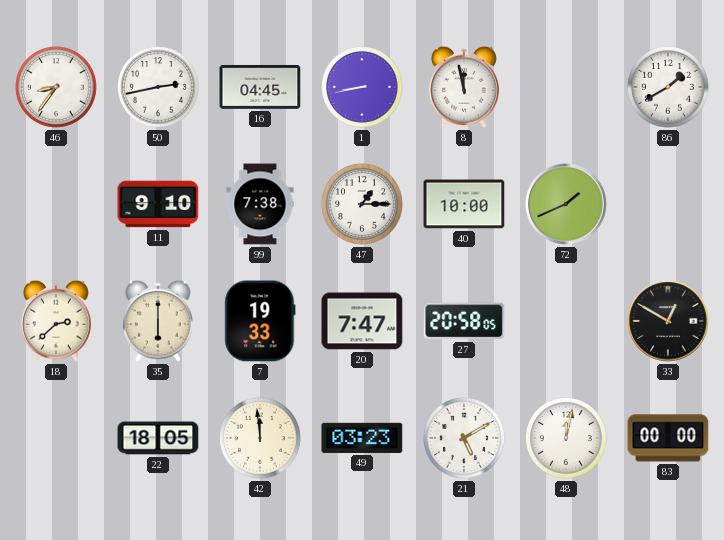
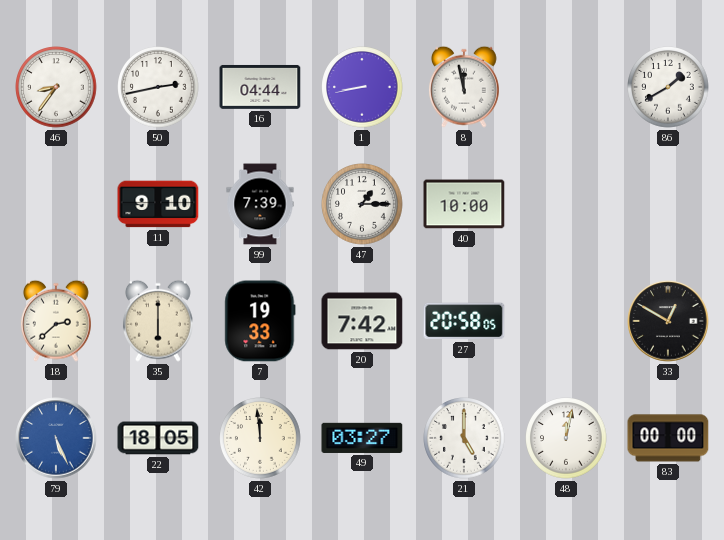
16: 04:45 -> 04:44 (260, 87)
99: 7:38 -> 7:39 (260, 204)
72: 1:41 -> none (566, 204)
20: 7:47 -> 7:42 (362, 321)
79: none -> 5:26 (56, 438)
49: 03:23 -> 03:27 (362, 438)
21: 5:10 -> 5:00 (464, 438)
